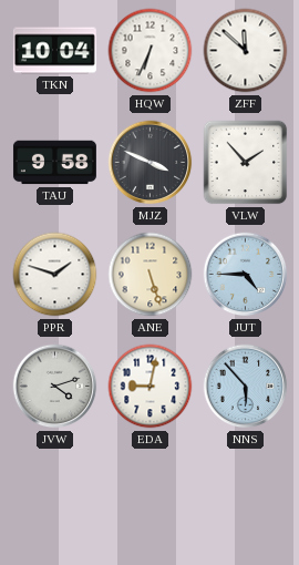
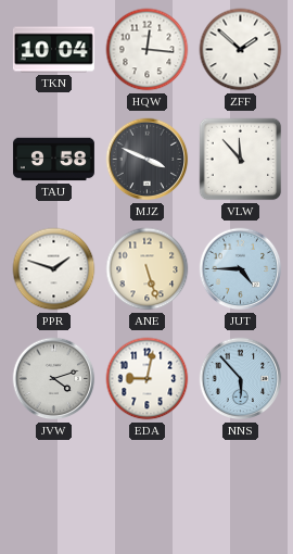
HQW: 6:34 -> 12:16 (148, 50)
ZFF: 11:52 -> 1:52 (241, 50)
VLW: 1:53 -> 11:53 (241, 160)
